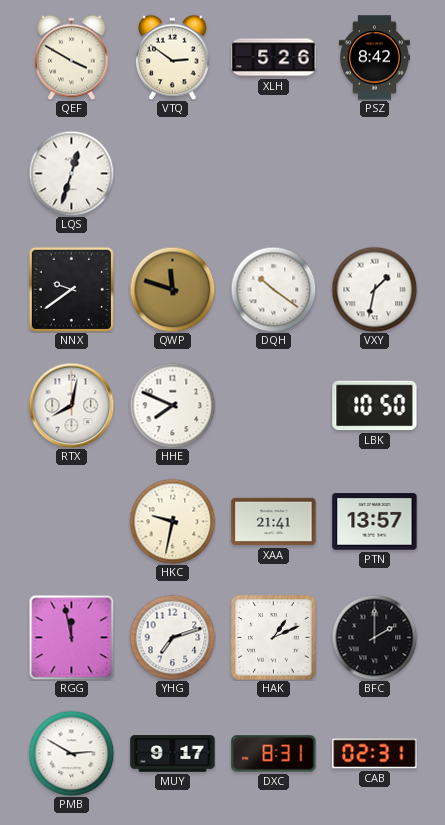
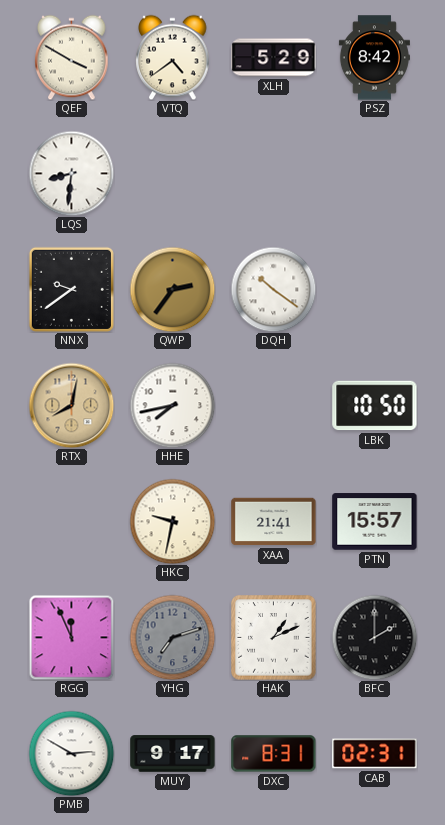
VTQ: 2:51 -> 4:39 (173, 57)
XLH: 5:26 -> 5:29 (274, 58)
LQS: 12:33 -> 8:31 (71, 173)
QWP: 11:48 -> 2:36 (172, 289)
VXY: 1:32 -> none (374, 289)
RTX dial: white -> champagne (71, 405)
HHE: 7:49 -> 7:43 (172, 405)
PTN: 13:57 -> 15:57 (375, 522)
RGG: 11:58 -> 11:56 (71, 637)
YHG dial: white -> grey (172, 637)
